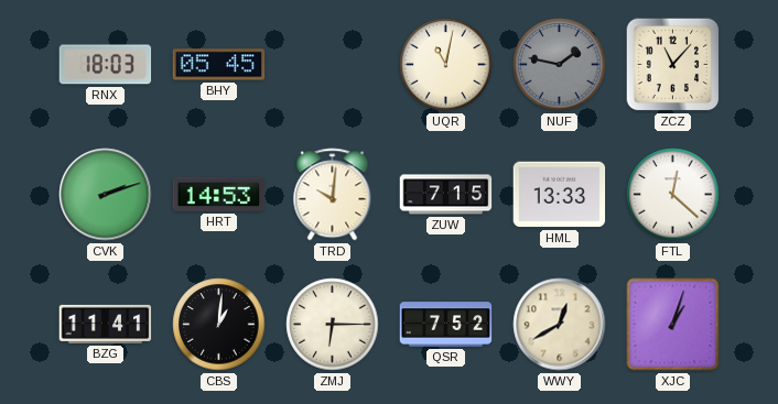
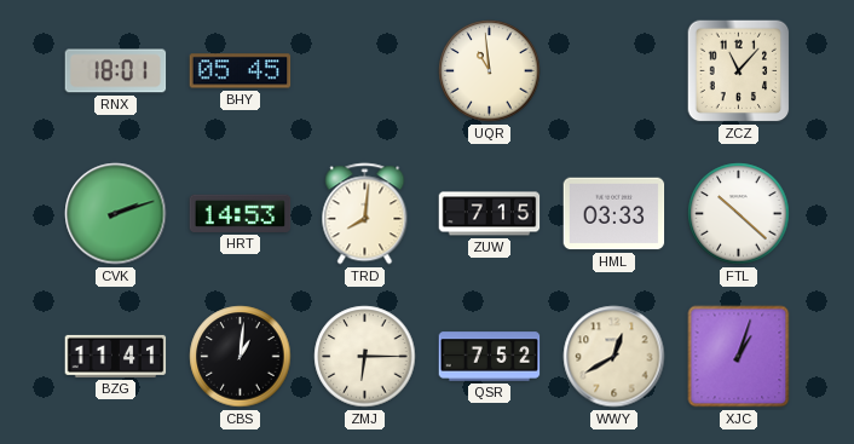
RNX: 18:03 -> 18:01 (116, 71)
UQR: 11:02 -> 10:59 (490, 71)
NUF: 1:47 -> none (560, 65)
TRD: 10:01 -> 8:01 (365, 214)
HML: 13:33 -> 03:33 (614, 214)
FTL: 12:22 -> 10:22 (739, 214)
